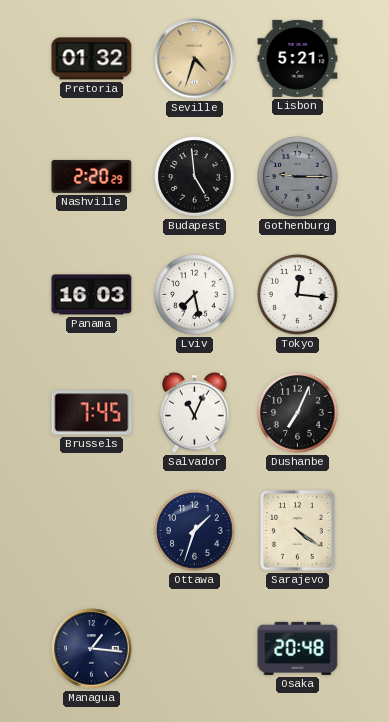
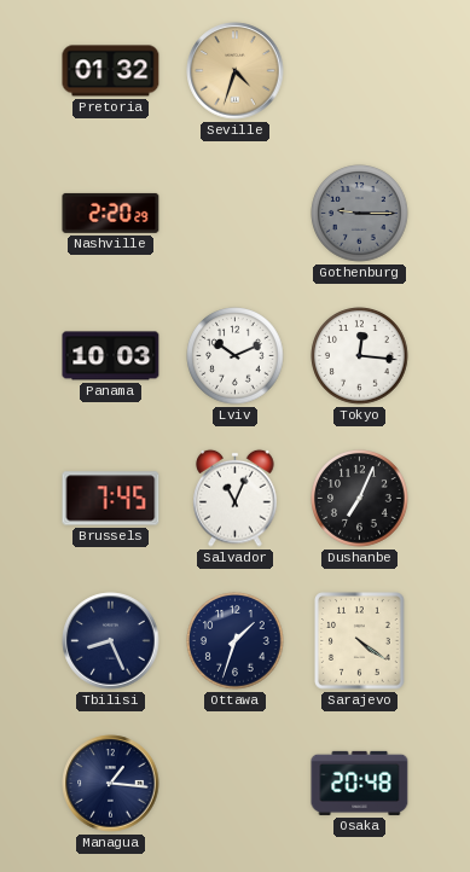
Lisbon: 5:21 -> none (298, 58)
Budapest: 4:59 -> none (195, 177)
Panama: 16:03 -> 10:03 (111, 356)
Lviv: 7:28 -> 10:11 (236, 356)
Tbilisi: none -> 8:26 (111, 641)
